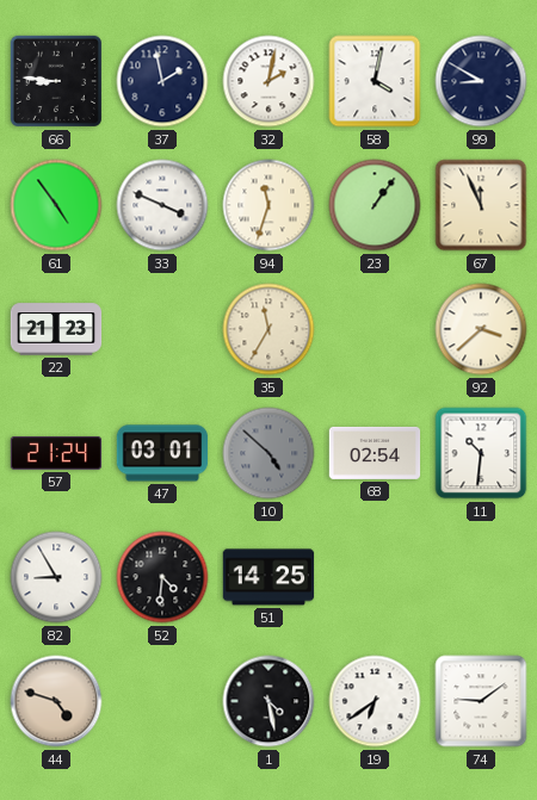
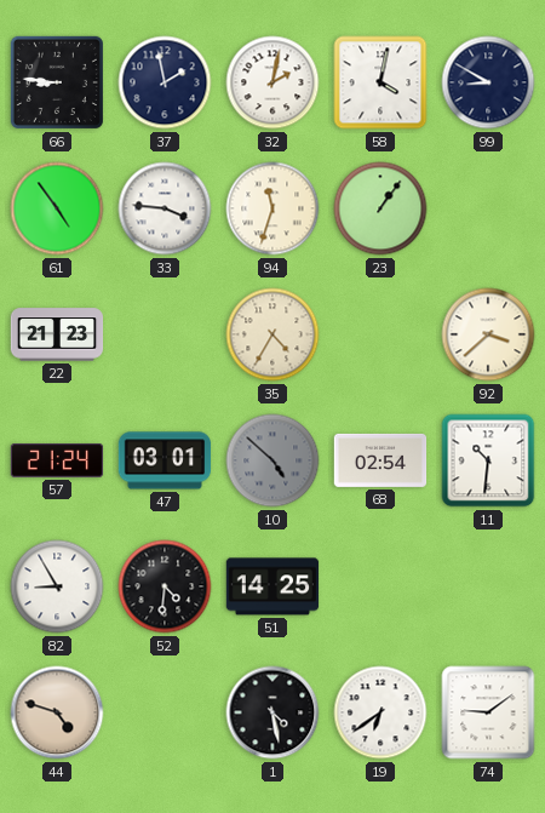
33: 3:49 -> 3:46 (165, 208)
67: 11:56 -> none (481, 205)
35: 11:35 -> 4:35 (272, 334)
